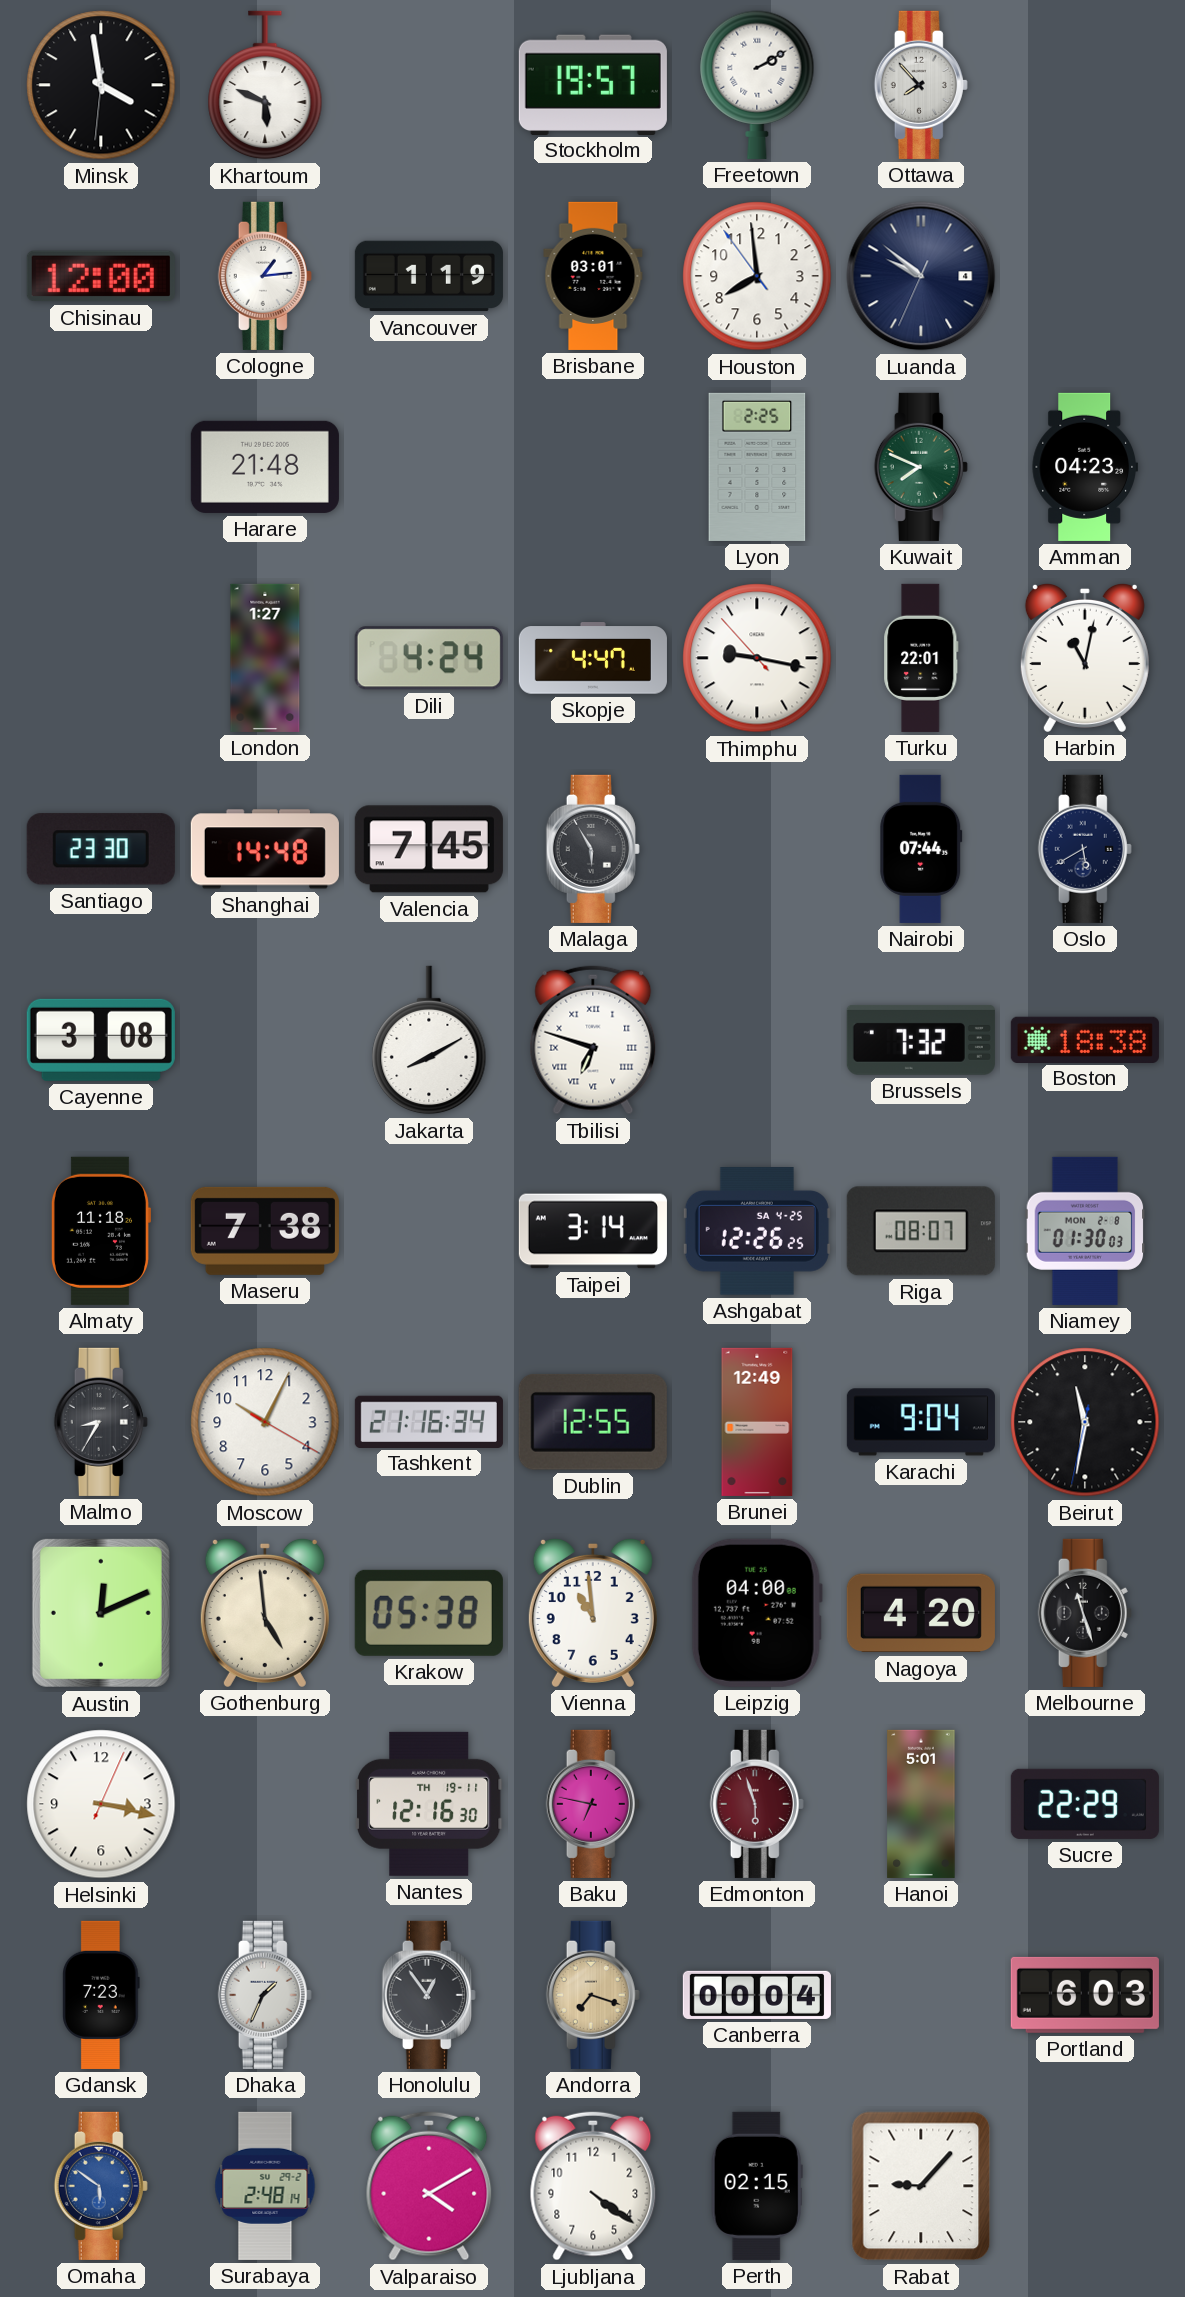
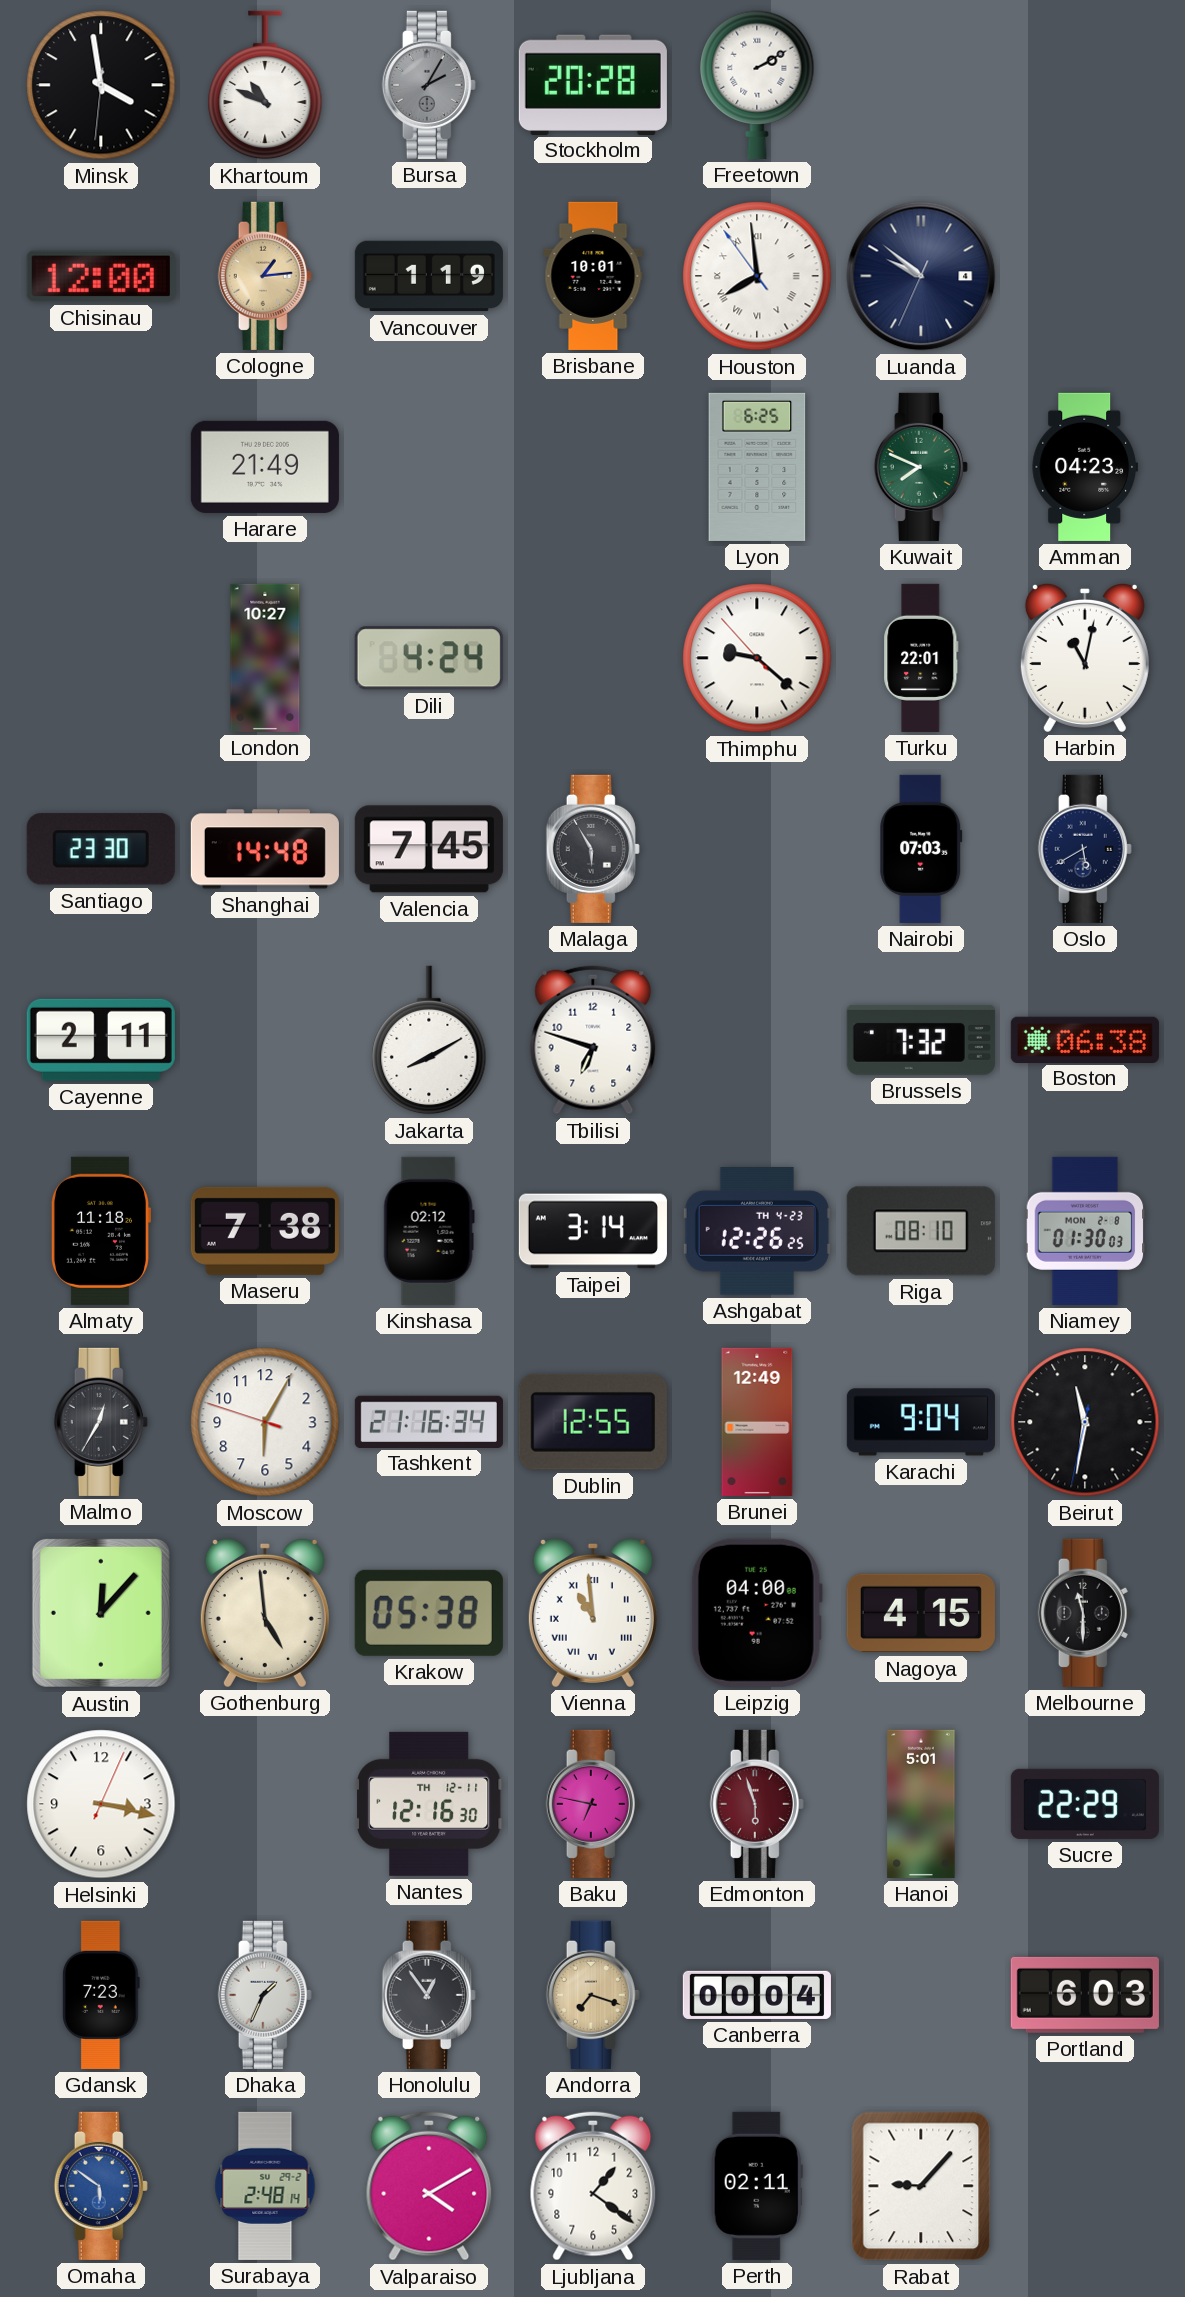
Khartoum: 5:49 -> 10:49 (265, 85)
Bursa: none -> 2:05 (429, 85)
Stockholm: 19:57 -> 20:28 (593, 84)
Ottawa: 7:53 -> none (921, 85)
Cologne dial: white -> champagne (265, 276)
Brisbane: 03:01 -> 10:01 (593, 276)
Houston numerals: Arabic -> Roman (757, 276)
Harare: 21:48 -> 21:49 (265, 467)
Lyon: 2:25 -> 6:25 (757, 467)
London: 1:27 -> 10:27 (265, 658)
Skopje: 4:47 -> none (593, 658)
Thimphu: 9:16 -> 9:21 (757, 658)
Nairobi: 07:44 -> 07:03 (921, 849)
Cayenne: 3:08 -> 2:11 (101, 1040)
Tbilisi numerals: Roman -> Arabic (593, 1040)
Boston: 18:38 -> 06:38 (1085, 1039)
Kinshasa: none -> 02:12 (429, 1231)
Ashgabat date: SA 4-25 -> TH 4-23 (757, 1232)
Riga: 08:07 -> 08:10 (921, 1231)
Malmo: 8:35 -> 12:35 (101, 1422)
Moscow: 10:04 -> 6:04 (265, 1422)
Austin: 12:11 -> 12:07 (101, 1613)
Vienna numerals: Arabic -> Roman (593, 1612)
Nagoya: 4:20 -> 4:15 (921, 1613)
Melbourne: 11:27 -> 11:30 (1085, 1613)
Nantes date: TH 19-11 -> TH 12-11 (430, 1804)
Ljubljana: 4:21 -> 1:21 (593, 2186)
Perth: 02:15 -> 02:11 (757, 2186)
